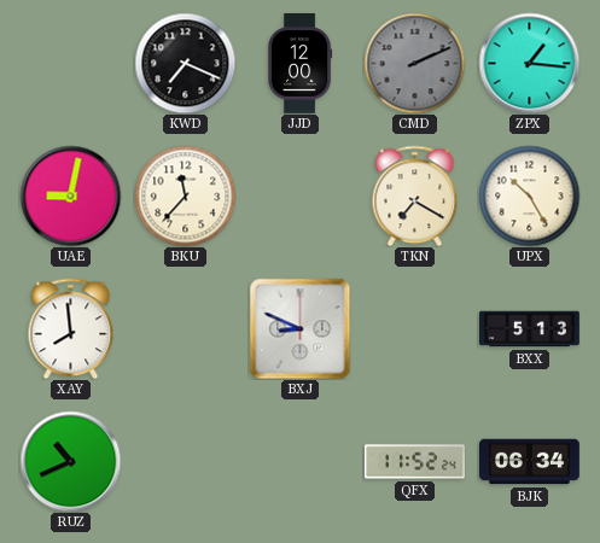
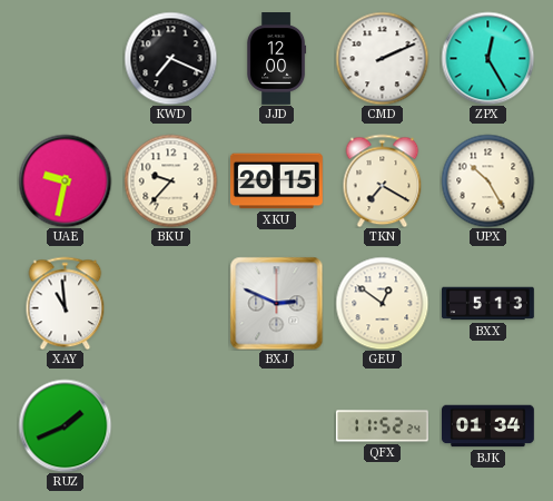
CMD dial: grey -> white (382, 58)
ZPX: 1:16 -> 12:25 (487, 58)
UAE: 9:02 -> 9:32 (65, 180)
BKU: 11:37 -> 9:37 (170, 180)
XKU: none -> 20:15 (276, 181)
XAY: 7:59 -> 10:59 (66, 303)
BXJ: 8:49 -> 2:49 (276, 303)
GEU: none -> 12:51 (382, 303)
RUZ: 10:41 -> 1:41 (65, 425)
BJK: 06:34 -> 01:34 (488, 426)
